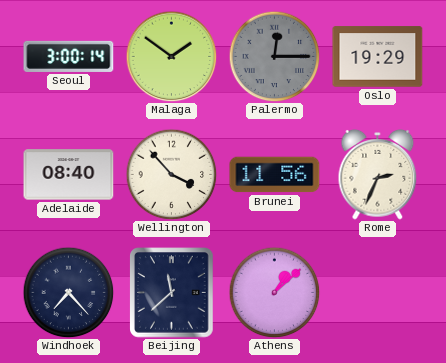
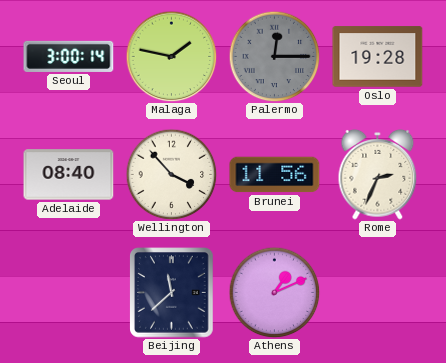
Malaga: 1:51 -> 1:47 (171, 56)
Oslo: 19:29 -> 19:28 (378, 57)
Windhoek: 7:23 -> none (68, 292)
Athens: 1:08 -> 1:11 (274, 292)
